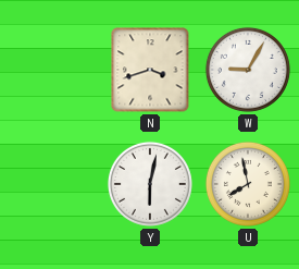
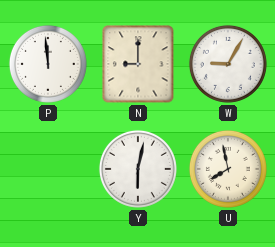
P: none -> 11:59 (48, 64)
N: 3:42 -> 9:00 (138, 64)
